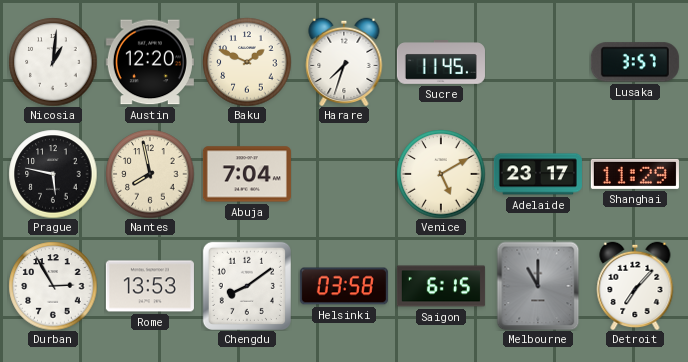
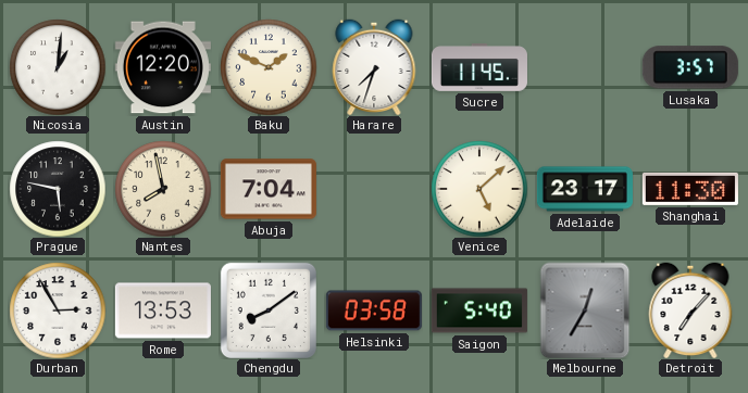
Venice: 5:10 -> 5:08 (479, 189)
Shanghai: 11:29 -> 11:30 (690, 189)
Saigon: 6:15 -> 5:40 (479, 310)
Melbourne: 11:00 -> 12:35 (585, 310)
